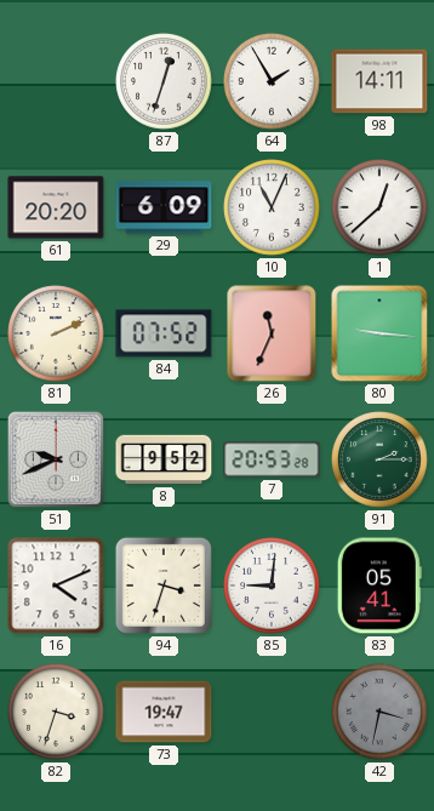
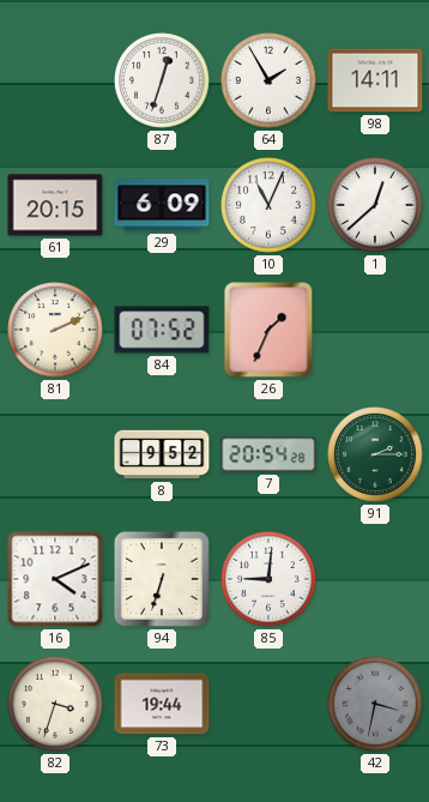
61: 20:20 -> 20:15 (55, 205)
26: 11:34 -> 1:34 (268, 330)
80: 9:16 -> none (379, 333)
51: 9:41 -> none (56, 459)
7: 20:53 -> 20:54 (268, 454)
94: 3:33 -> 6:33 (162, 579)
83: 05:41 -> none (379, 586)
73: 19:47 -> 19:44 (162, 704)
